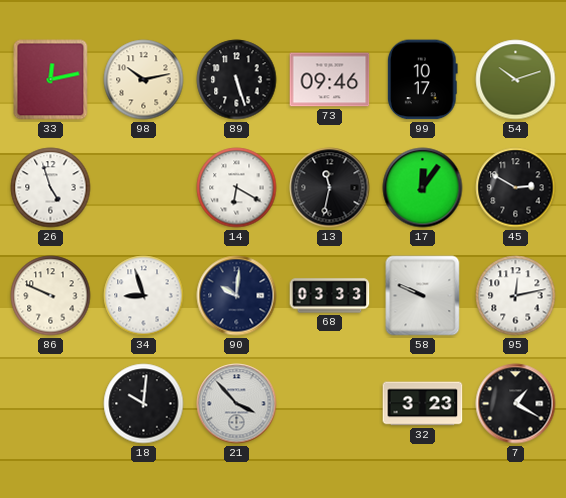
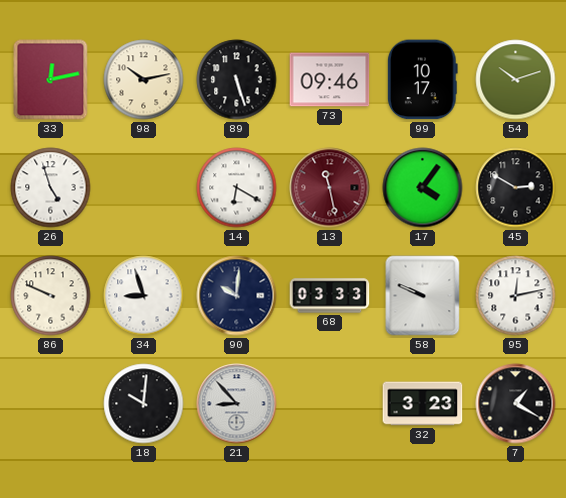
13: 11:32 -> 11:28 (330, 188)
13 dial: black -> burgundy (330, 188)
17: 12:06 -> 4:06 (423, 188)
21: 3:53 -> 8:53 (237, 404)
